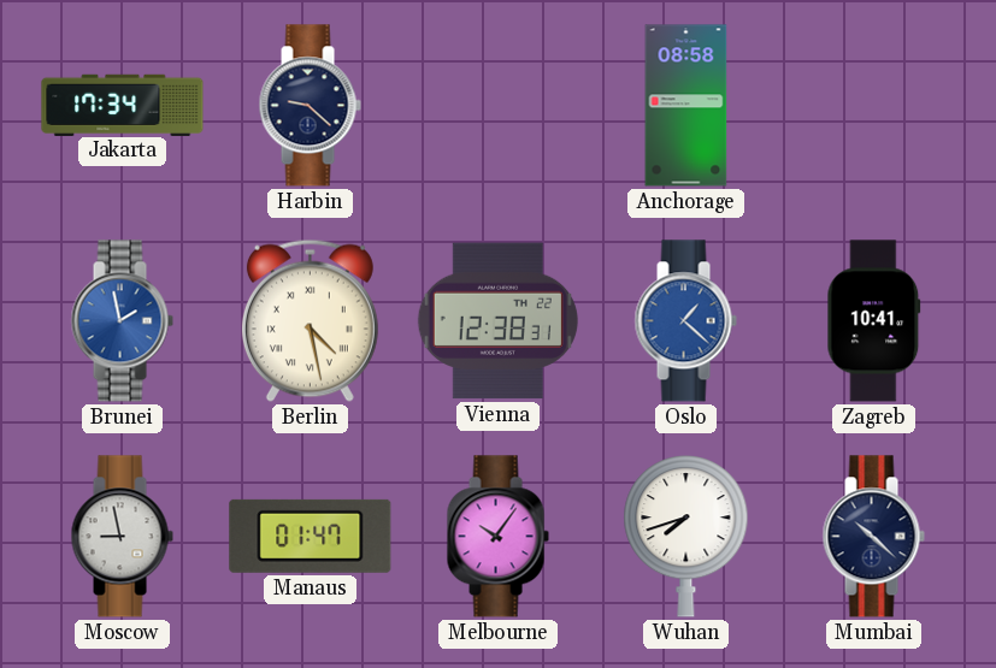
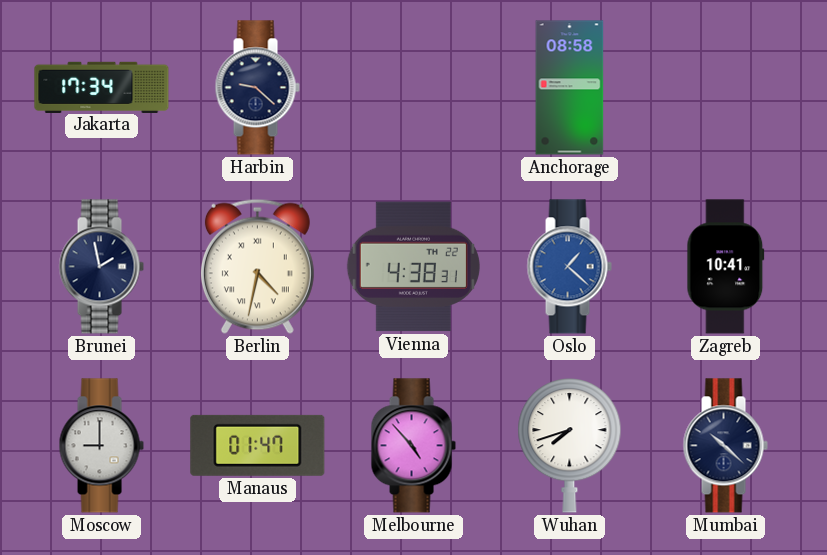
Brunei dial: blue -> navy (101, 267)
Berlin: 4:28 -> 4:32 (257, 266)
Vienna: 12:38 -> 4:38 (413, 267)
Moscow: 8:58 -> 9:00 (101, 446)
Melbourne: 10:06 -> 4:53 (413, 446)
